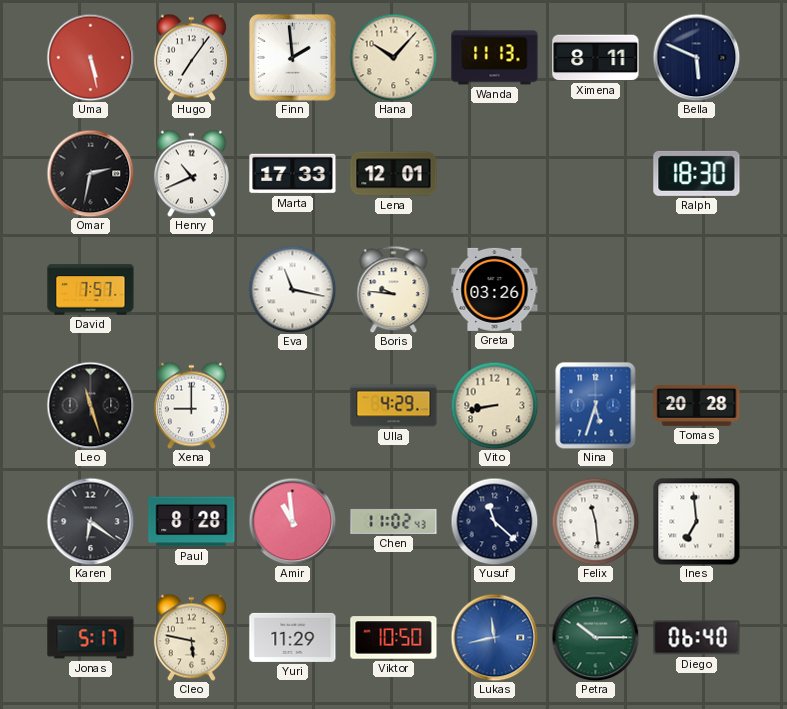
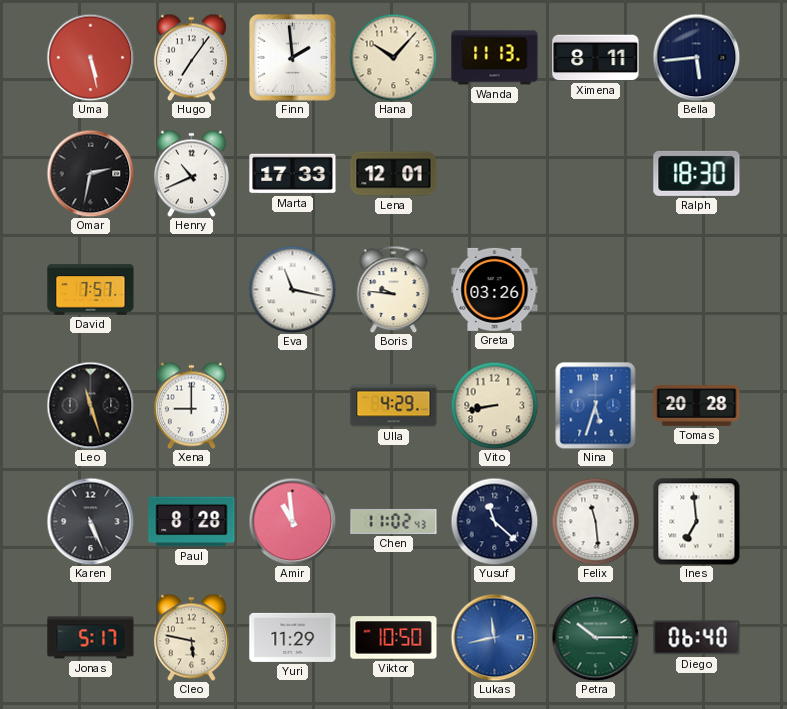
Bella: 5:49 -> 5:44 (696, 57)
Karen: 6:21 -> 5:26 (90, 521)
